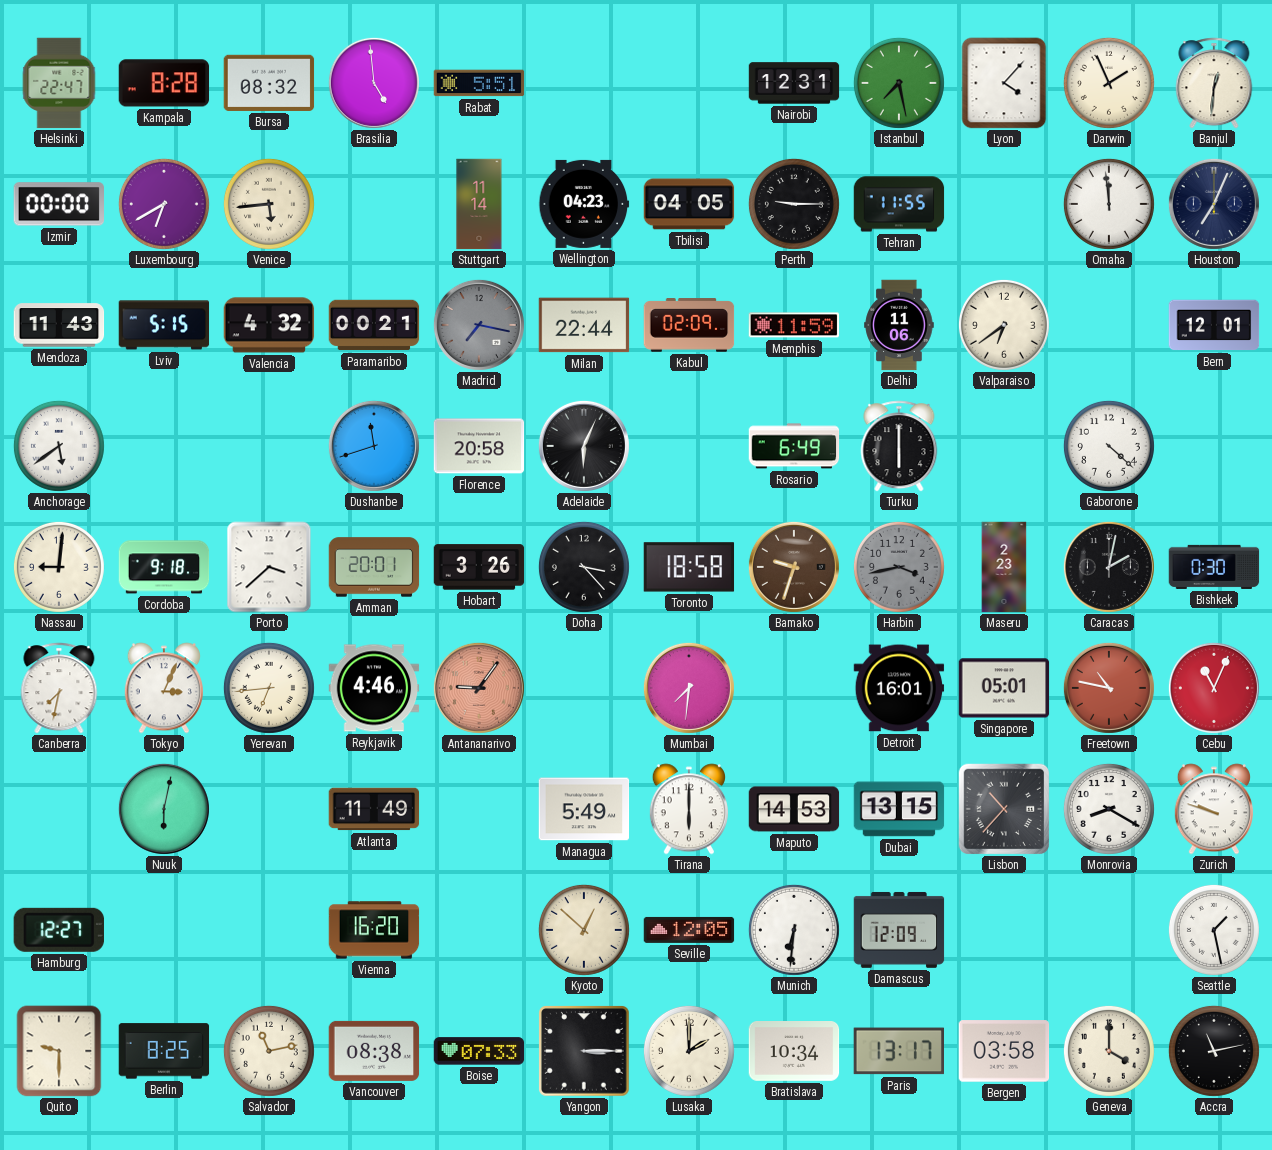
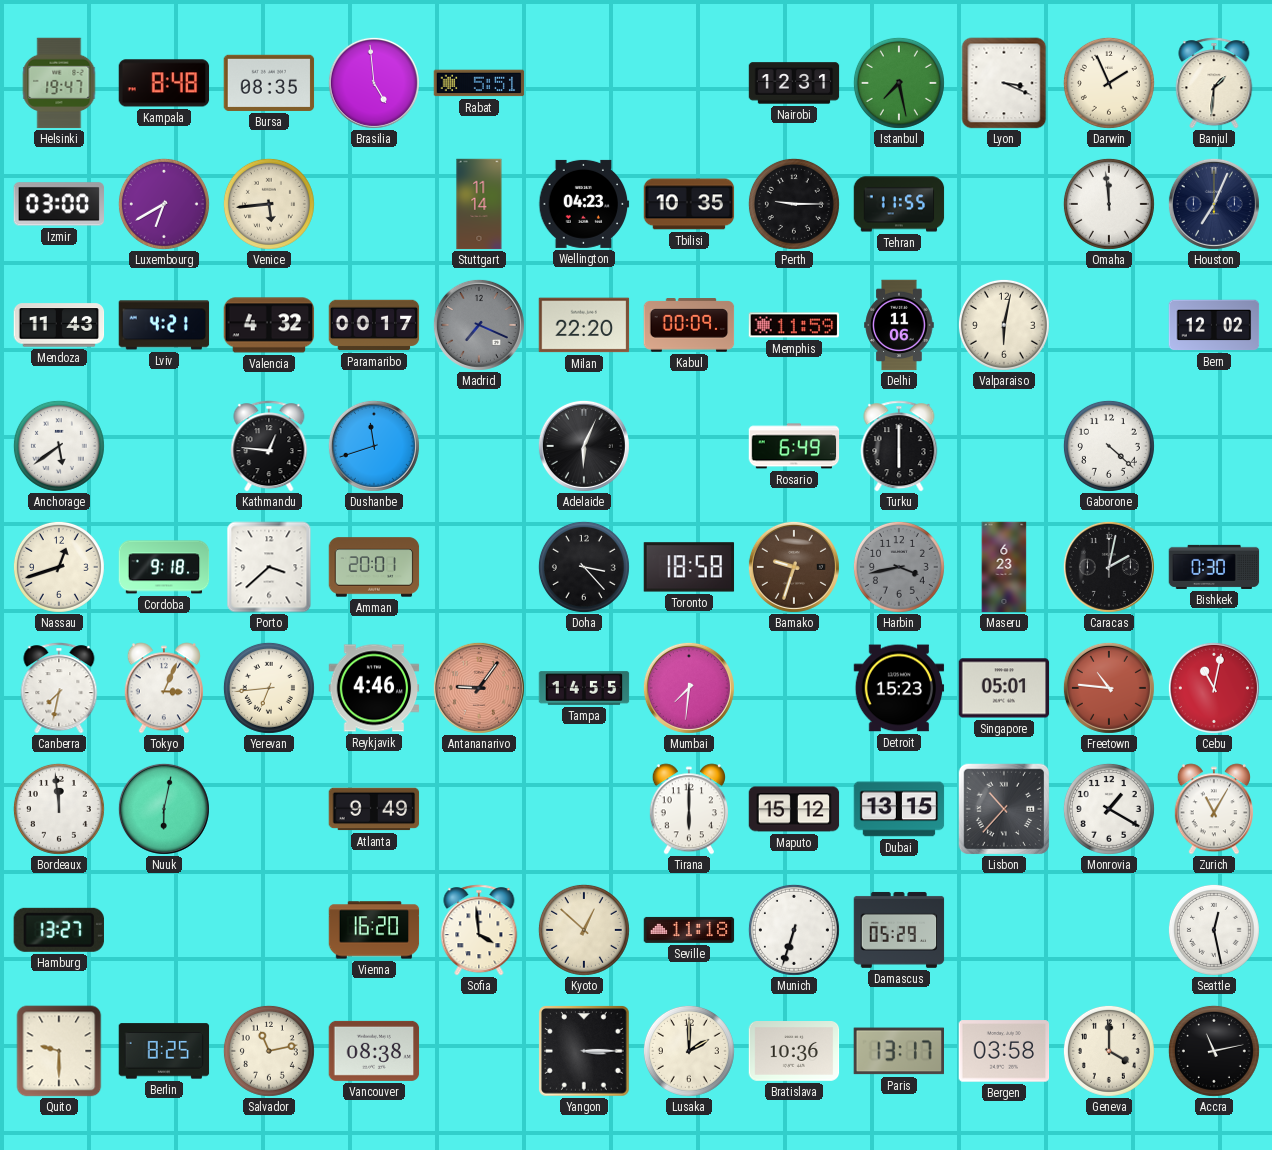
Helsinki: 22:47 -> 19:47 (59, 83)
Kampala: 8:28 -> 8:48 (164, 83)
Bursa: 08:32 -> 08:35 (269, 83)
Lyon: 4:07 -> 3:19 (1004, 83)
Banjul: 12:31 -> 1:31 (1214, 83)
Izmir: 00:00 -> 03:00 (58, 204)
Tbilisi: 04:05 -> 10:35 (689, 204)
Lviv: 5:15 -> 4:21 (164, 325)
Paramaribo: 00:21 -> 00:17 (374, 325)
Madrid: 7:17 -> 7:19 (479, 325)
Milan: 22:44 -> 22:20 (584, 325)
Kabul: 02:09 -> 00:09 (689, 325)
Valparaiso: 6:39 -> 6:02 (1004, 325)
Bern: 12:01 -> 12:02 (1214, 325)
Kathmandu: none -> 12:46 (269, 446)
Florence: 20:58 -> none (479, 446)
Nassau: 9:01 -> 12:42 (59, 567)
Hobart: 3:26 -> none (479, 567)
Maseru: 2:23 -> 6:23 (1004, 567)
Tampa: none -> 14:55 (584, 688)
Detroit: 16:01 -> 15:23 (899, 688)
Freetown: 10:47 -> 10:46 (1109, 688)
Cebu: 11:04 -> 11:02 (1214, 688)
Bordeaux: none -> 11:59 (59, 809)
Atlanta: 11:49 -> 9:49 (374, 809)
Managua: 5:49 -> none (584, 809)
Maputo: 14:53 -> 15:12 (794, 809)
Monrovia: 8:20 -> 1:20 (1109, 809)
Zurich: 9:48 -> 11:05 (1214, 809)
Hamburg: 12:27 -> 13:27 (59, 930)
Sofia: none -> 3:59 (479, 930)
Seville: 12:05 -> 11:18 (689, 930)
Munich: 6:31 -> 6:33 (794, 930)
Damascus: 12:09 -> 05:29 (899, 930)
Seattle: 1:28 -> 12:28 (1214, 930)
Boise: 07:33 -> none (479, 1051)
Bratislava: 10:34 -> 10:36 (794, 1052)
